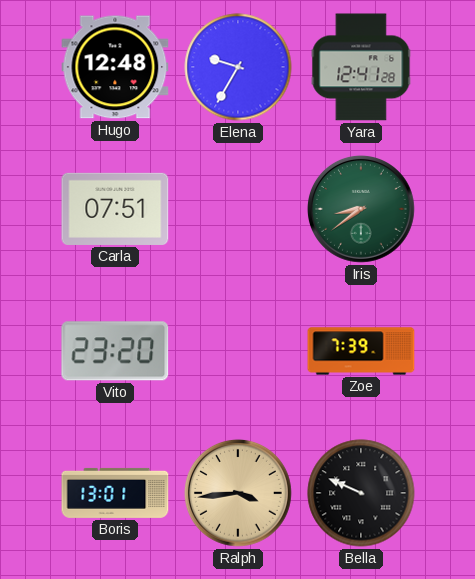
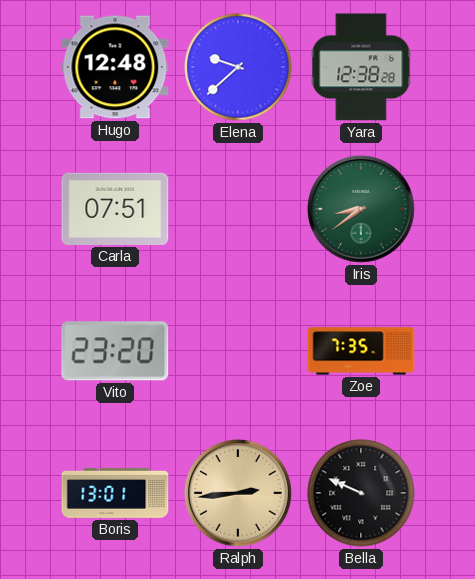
Elena: 9:35 -> 9:38 (238, 67)
Yara: 12:41 -> 12:38 (361, 67)
Zoe: 7:39 -> 7:35 (361, 351)
Ralph: 3:44 -> 2:44 (238, 493)
